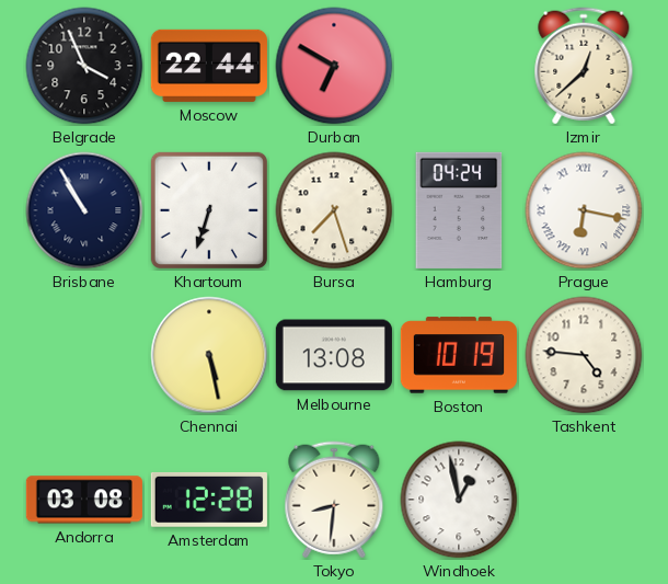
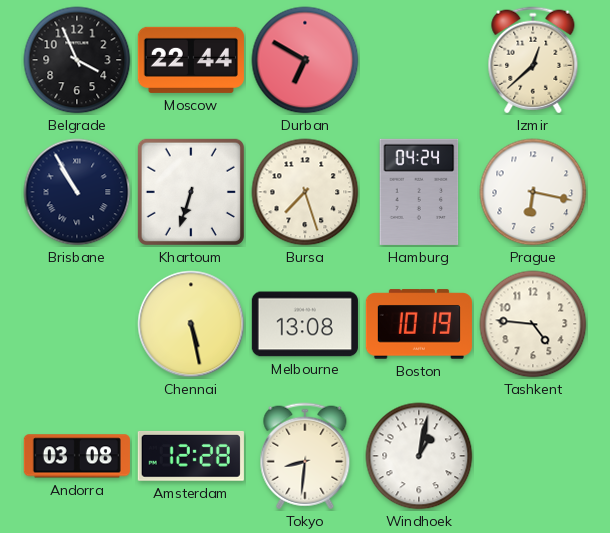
Prague numerals: Roman -> Arabic (533, 192)
Windhoek: 12:58 -> 1:02 (419, 456)
